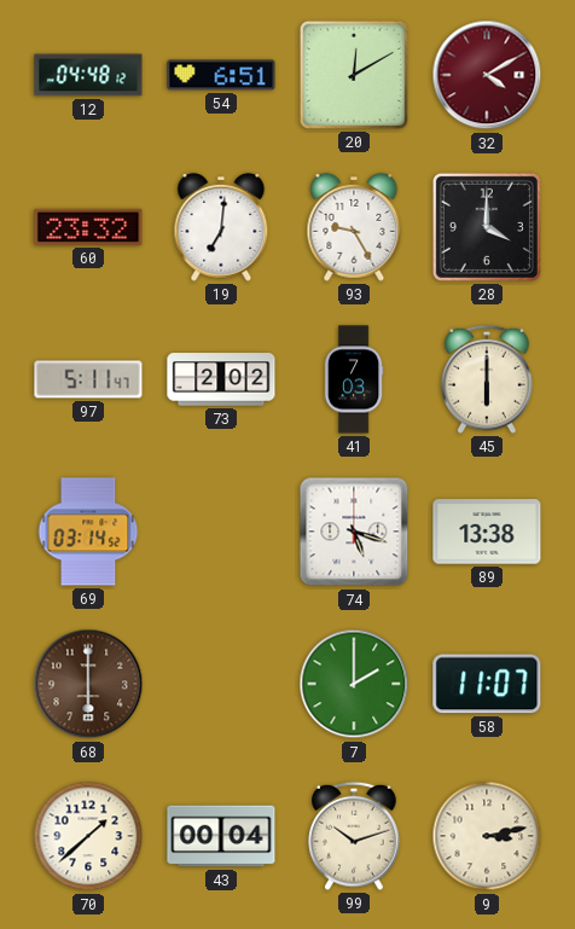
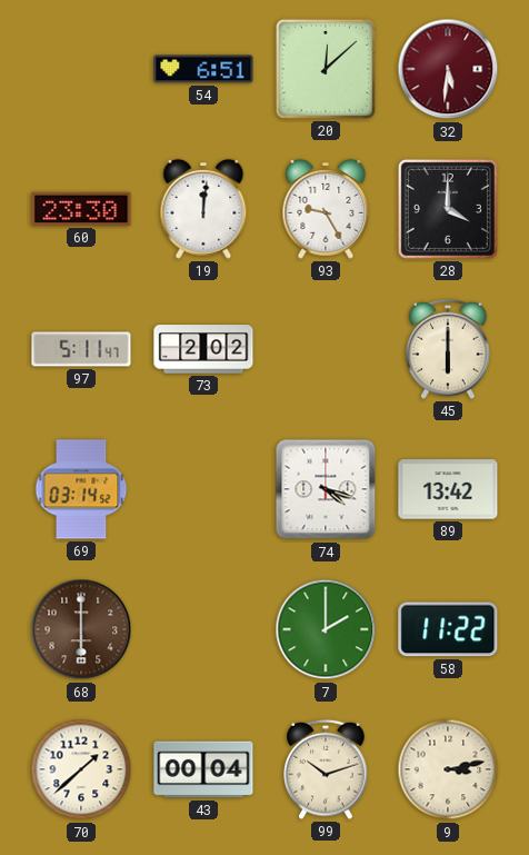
12: 04:48 -> none (88, 75)
20: 12:10 -> 12:08 (326, 69)
32: 4:10 -> 5:31 (448, 69)
60: 23:32 -> 23:30 (81, 209)
19: 7:01 -> 12:01 (203, 209)
41: 7:03 -> none (354, 379)
74: 5:18 -> 4:18 (326, 489)
89: 13:38 -> 13:42 (448, 489)
58: 11:07 -> 11:22 (448, 629)
